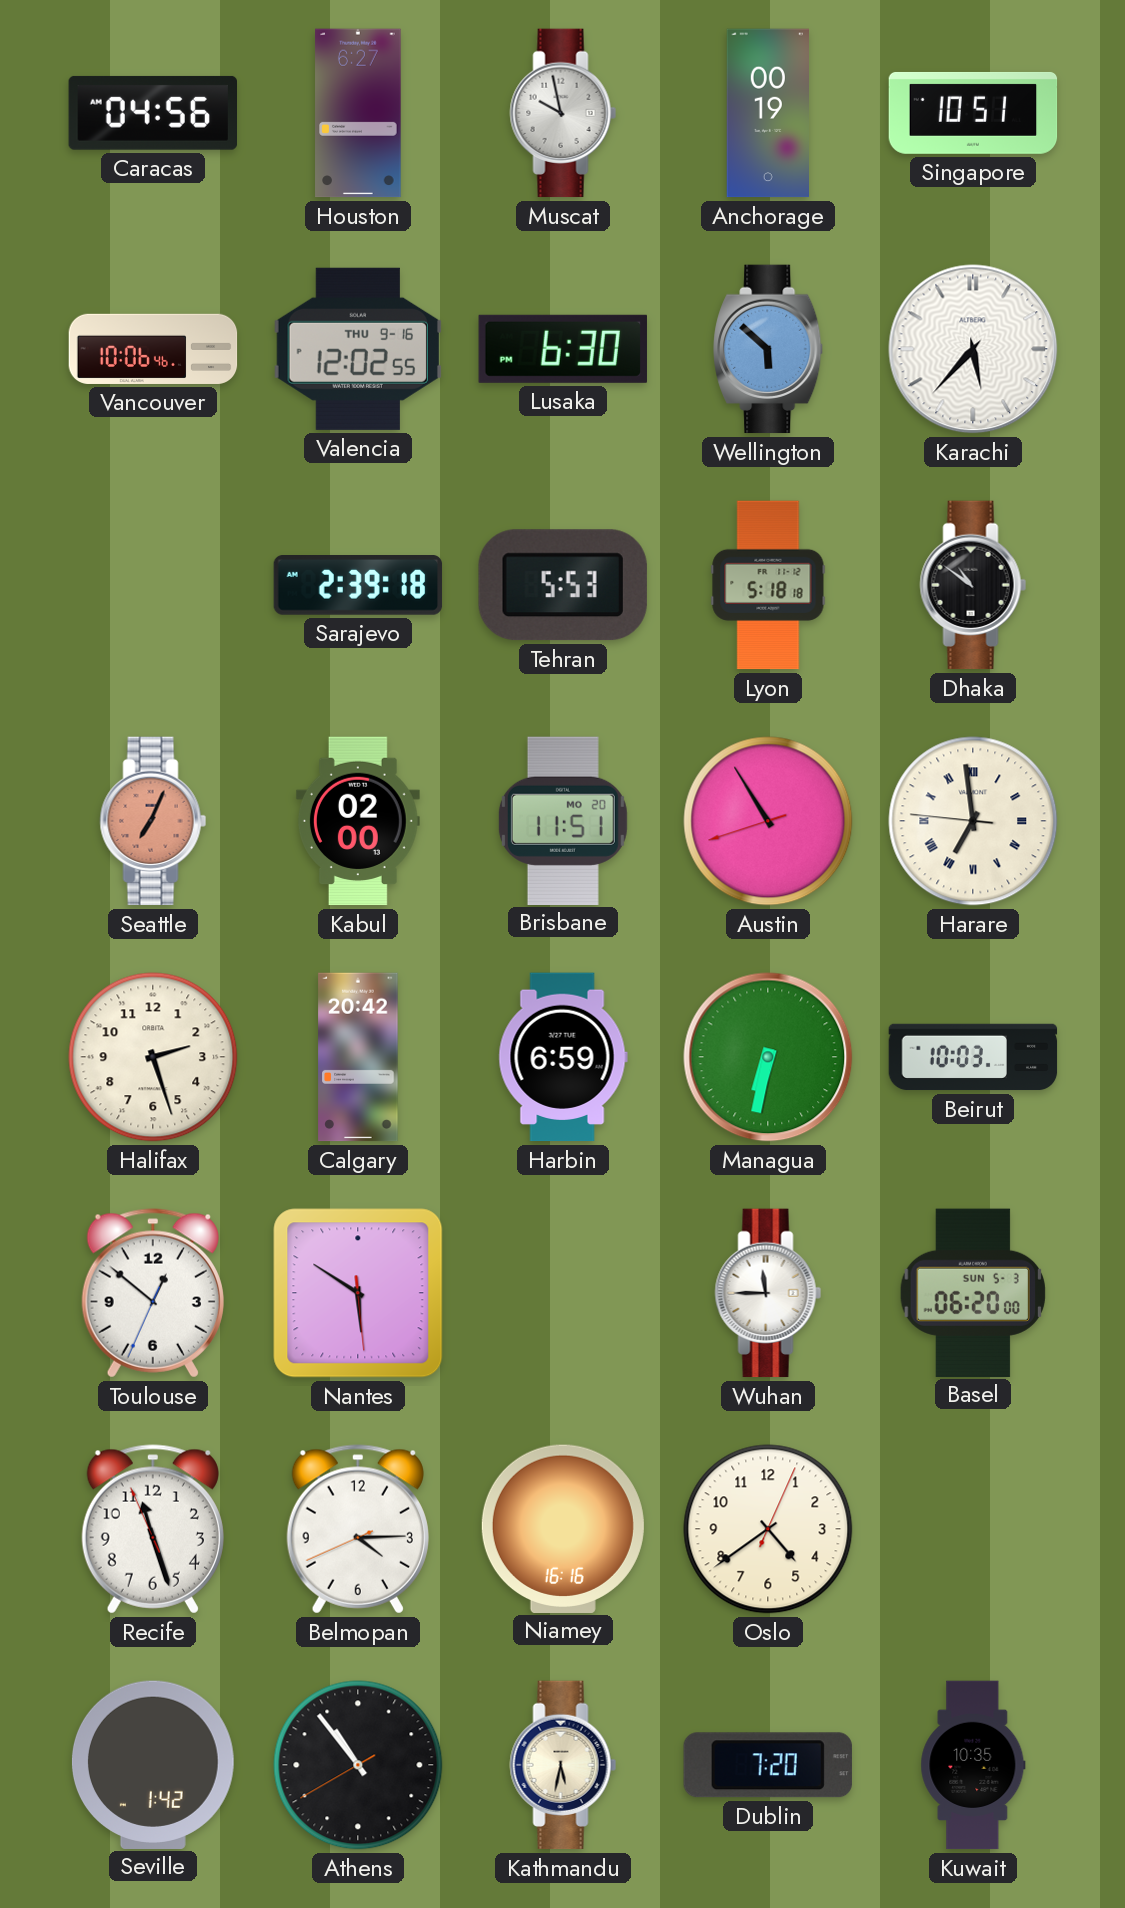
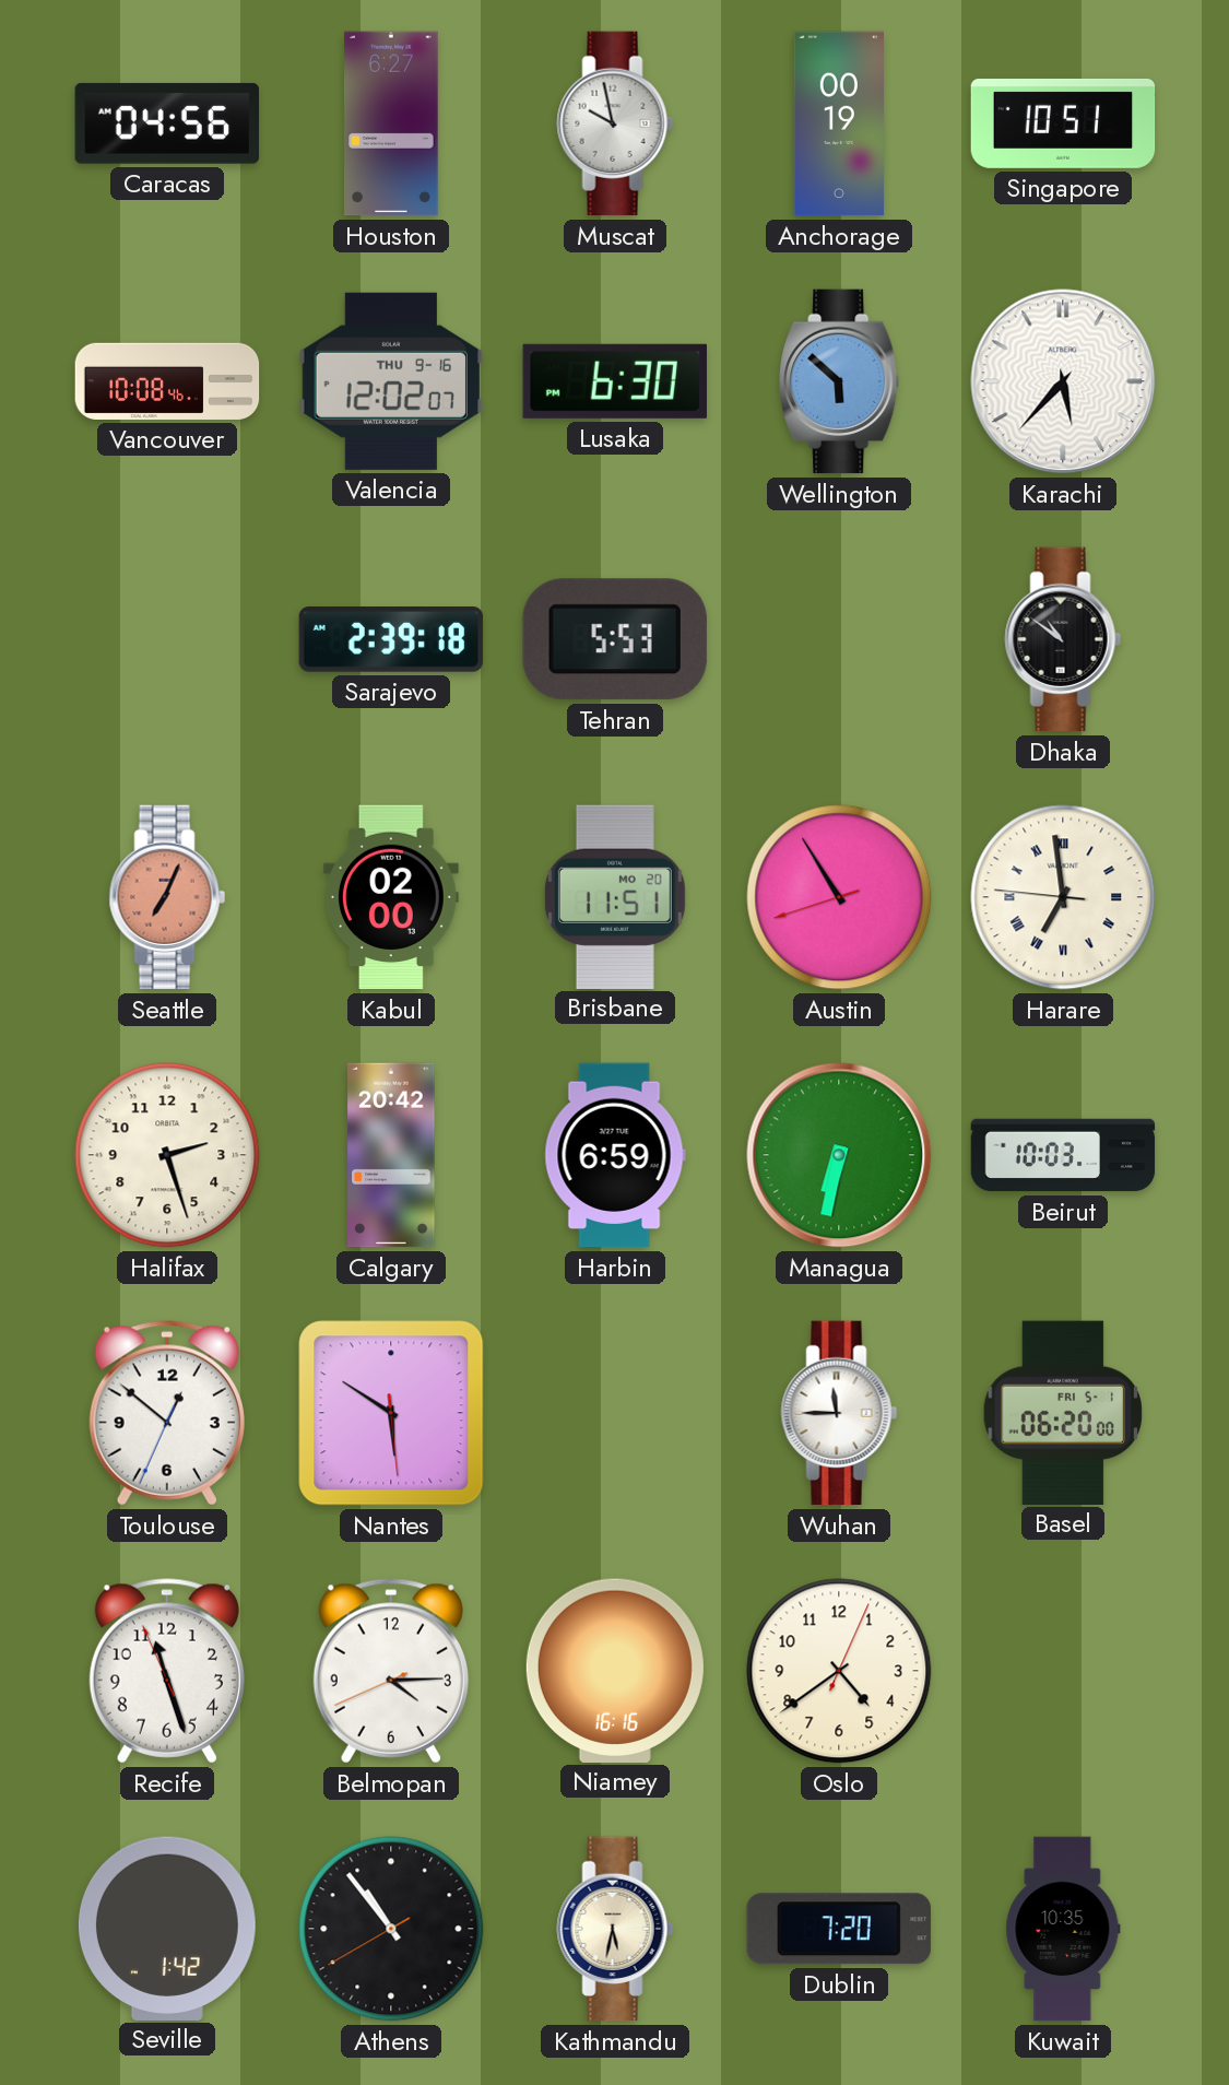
Vancouver: 10:06 -> 10:08 (167, 381)
Valencia: 12:02:55 -> 12:02:07 (390, 381)
Lyon: 5:18 -> none (768, 585)
Basel date: SUN 5-3 -> FRI 5-1 (1062, 1412)
